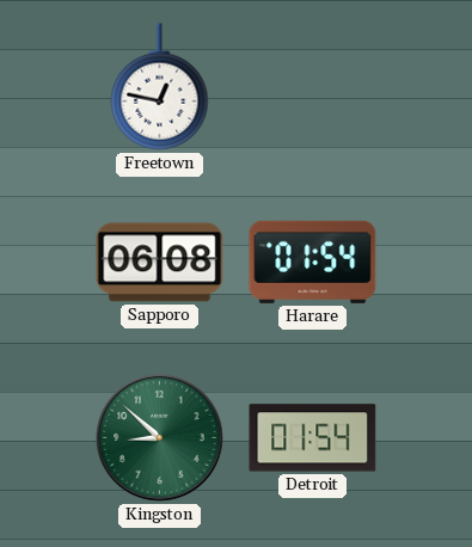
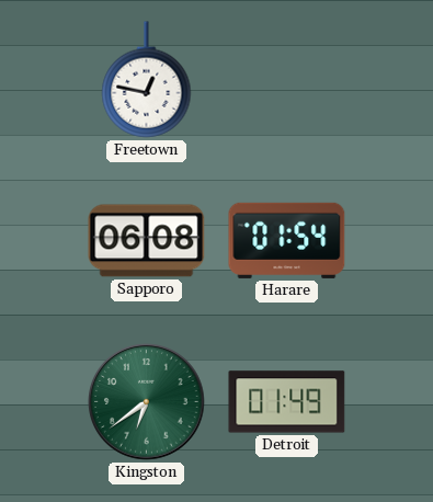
Kingston: 8:52 -> 6:39 (147, 402)
Detroit: 01:54 -> 01:49 (287, 402)
